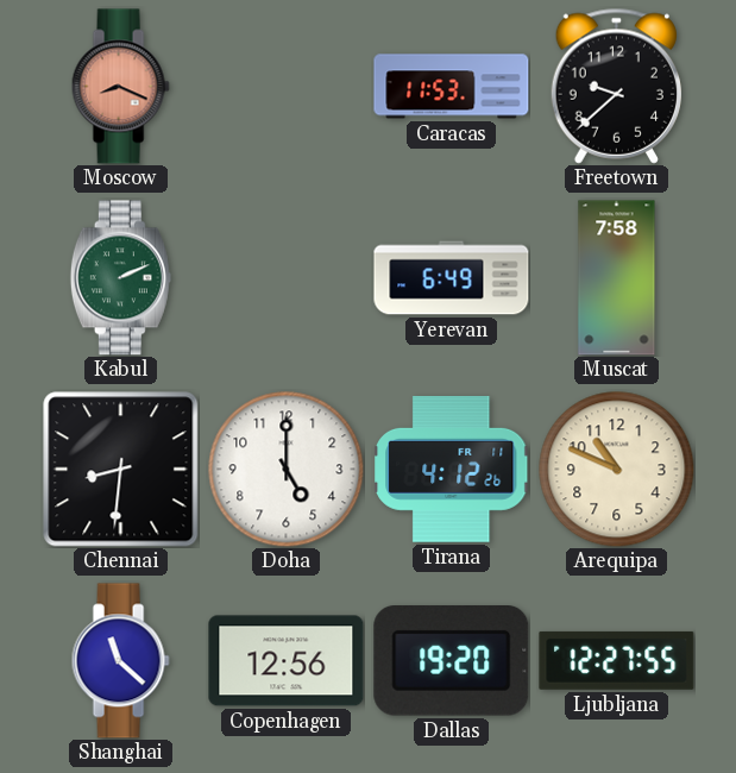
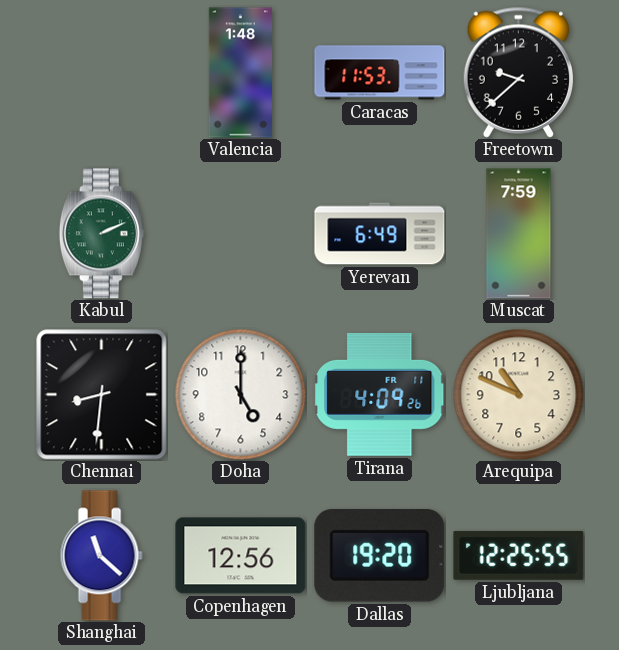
Moscow: 8:19 -> none (120, 87)
Valencia: none -> 1:48 (240, 73)
Muscat: 7:58 -> 7:59 (519, 234)
Tirana: 4:12 -> 4:09 (380, 394)
Ljubljana: 12:27 -> 12:25 (519, 555)
